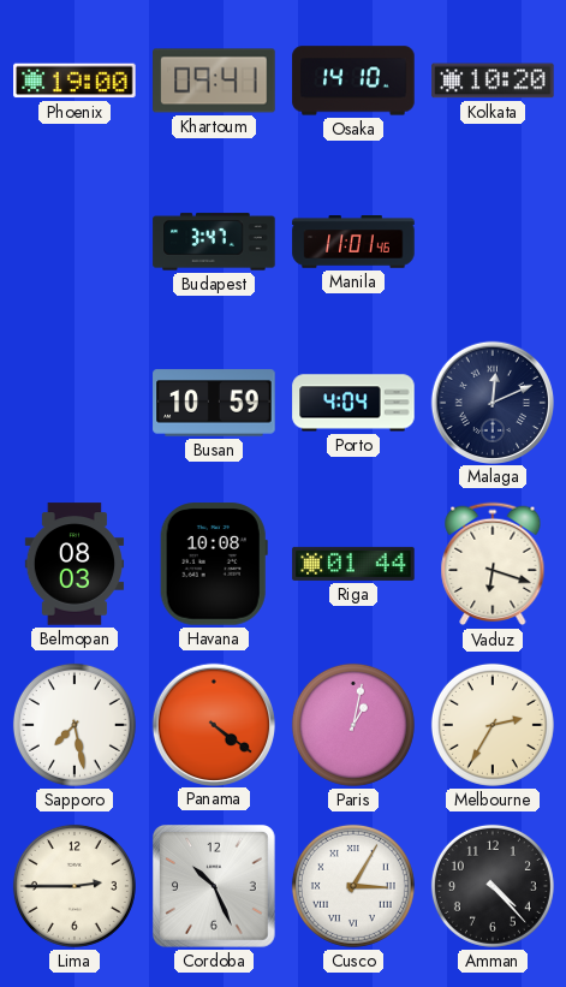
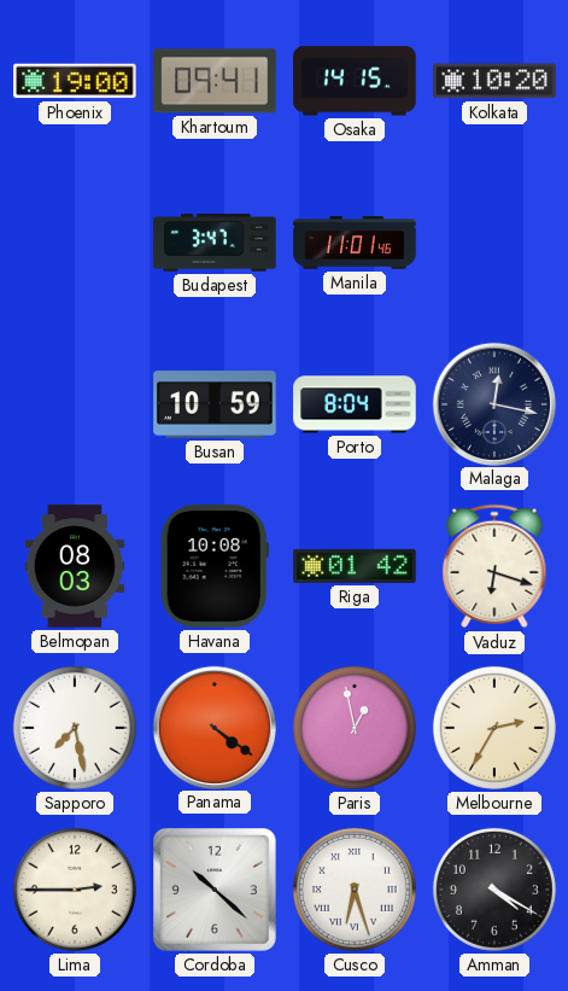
Osaka: 14:10 -> 14:15 (355, 81)
Porto: 4:04 -> 8:04 (355, 404)
Malaga: 12:11 -> 12:17 (493, 403)
Riga: 01:44 -> 01:42 (355, 566)
Paris: 1:02 -> 12:58 (355, 728)
Cordoba: 10:26 -> 10:22 (216, 891)
Cusco: 3:05 -> 6:27 (355, 890)
Amman: 4:23 -> 4:20 (494, 890)
